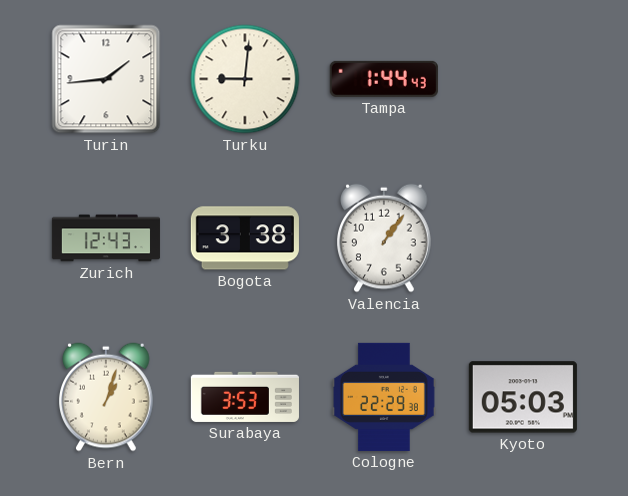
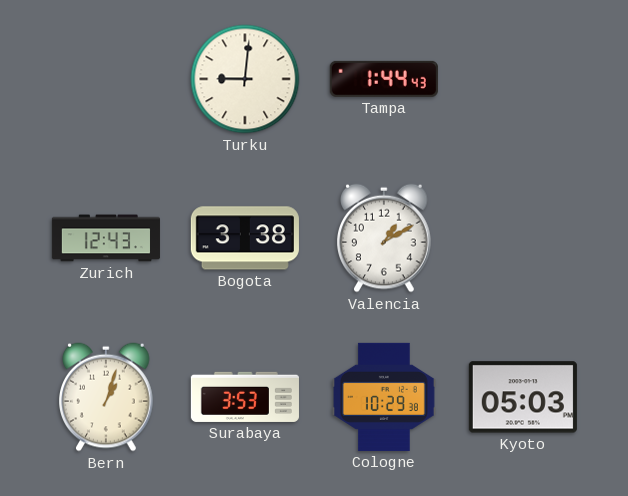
Turin: 1:44 -> none (106, 79)
Valencia: 1:06 -> 1:10 (385, 238)
Cologne: 22:29 -> 10:29 (384, 397)
